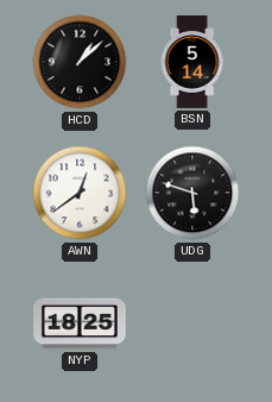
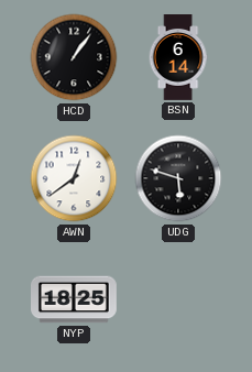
HCD: 1:08 -> 1:06 (74, 57)
BSN: 5:14 -> 6:14 (178, 58)
